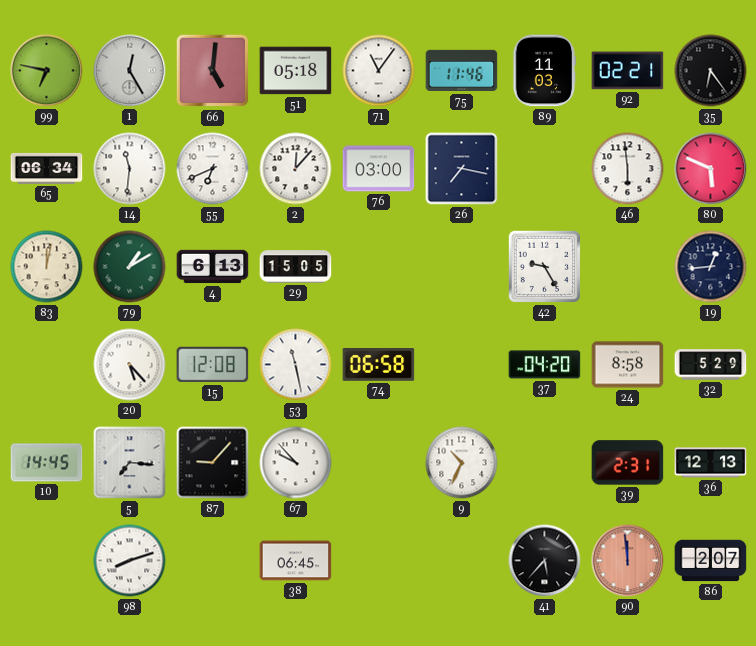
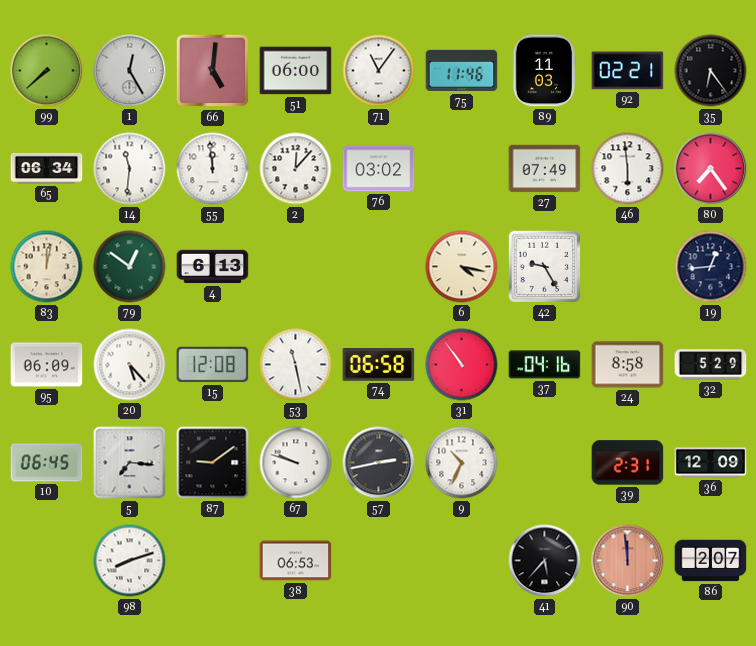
99: 6:47 -> 7:38 (47, 71)
51: 05:18 -> 06:00 (296, 71)
55: 6:41 -> 11:59 (213, 169)
76: 03:00 -> 03:02 (379, 169)
26: 7:17 -> none (462, 169)
27: none -> 07:49 (545, 169)
80: 5:49 -> 7:24 (711, 169)
79: 1:10 -> 12:51 (130, 267)
29: 15:05 -> none (296, 267)
6: none -> 4:17 (462, 267)
95: none -> 06:09 (47, 365)
31: none -> 10:54 (462, 365)
37: 04:20 -> 04:16 (545, 365)
10: 14:45 -> 06:45 (47, 463)
87: 9:07 -> 9:09 (213, 463)
67: 9:53 -> 9:48 (296, 463)
57: none -> 2:43 (379, 463)
36: 12:13 -> 12:09 (711, 463)
38: 06:45 -> 06:53 (296, 561)
